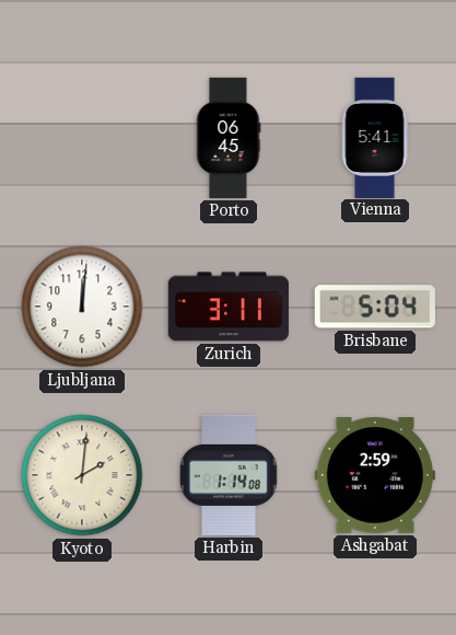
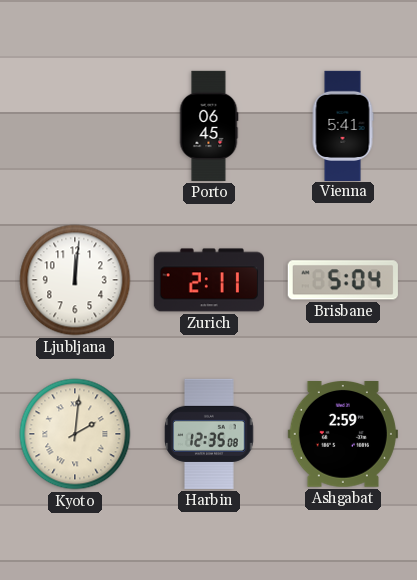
Zurich: 3:11 -> 2:11 (209, 280)
Harbin: 1:14 -> 12:35 (209, 434)
